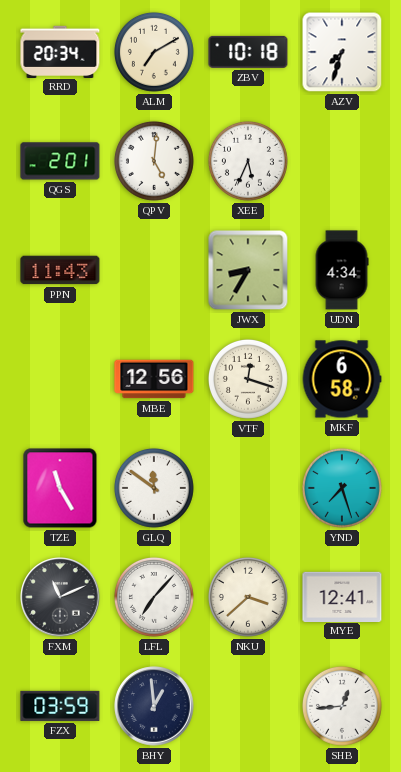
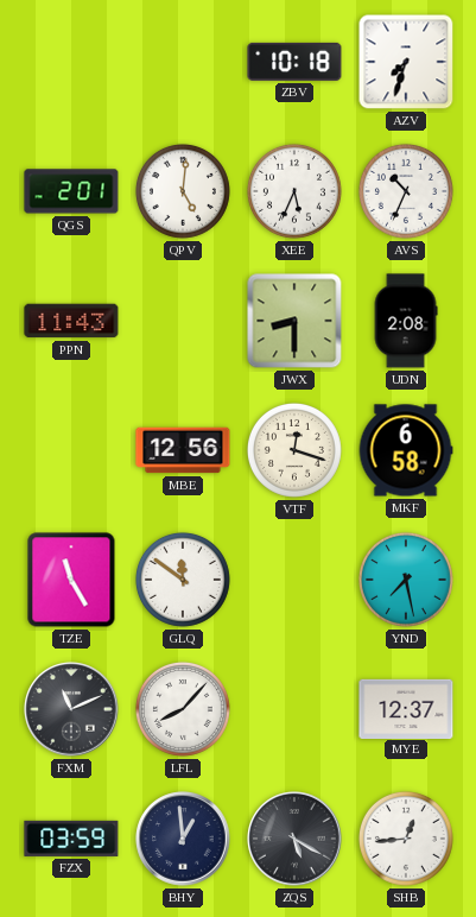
RRD: 20:34 -> none (60, 51)
ALM: 7:10 -> none (154, 52)
AVS: none -> 10:34 (406, 191)
JWX: 8:35 -> 8:30 (294, 321)
UDN: 4:34 -> 2:08 (406, 321)
YND: 7:27 -> 7:28 (406, 580)
LFL: 7:07 -> 8:07 (183, 709)
NKU: 3:38 -> none (248, 597)
MYE: 12:41 -> 12:37 (406, 708)
ZQS: none -> 5:20 (294, 839)
